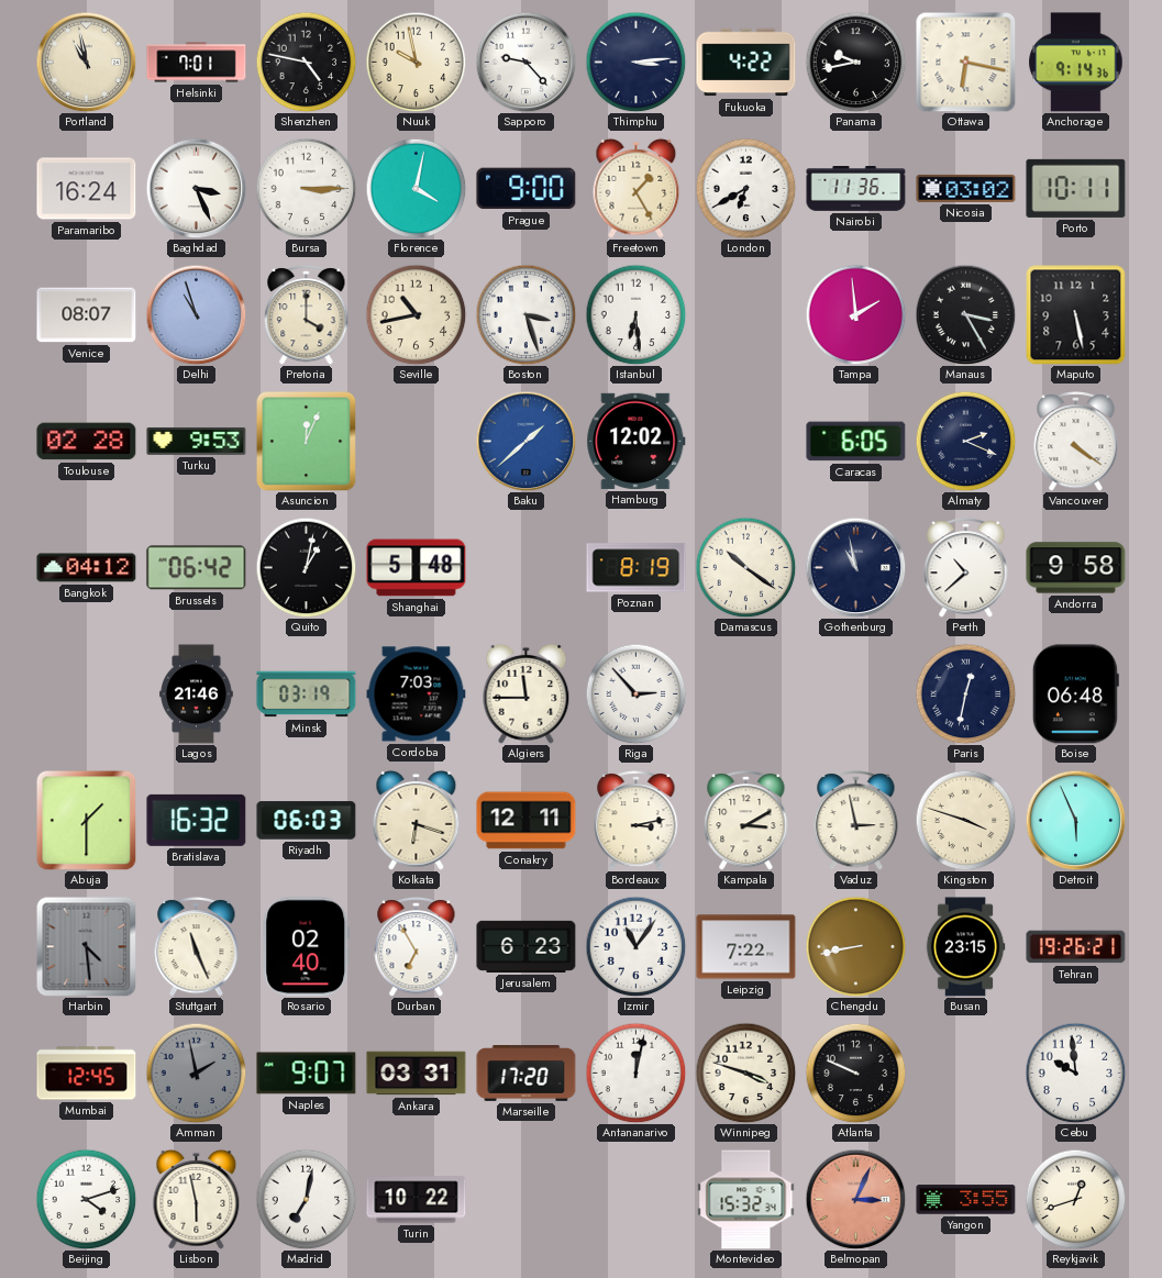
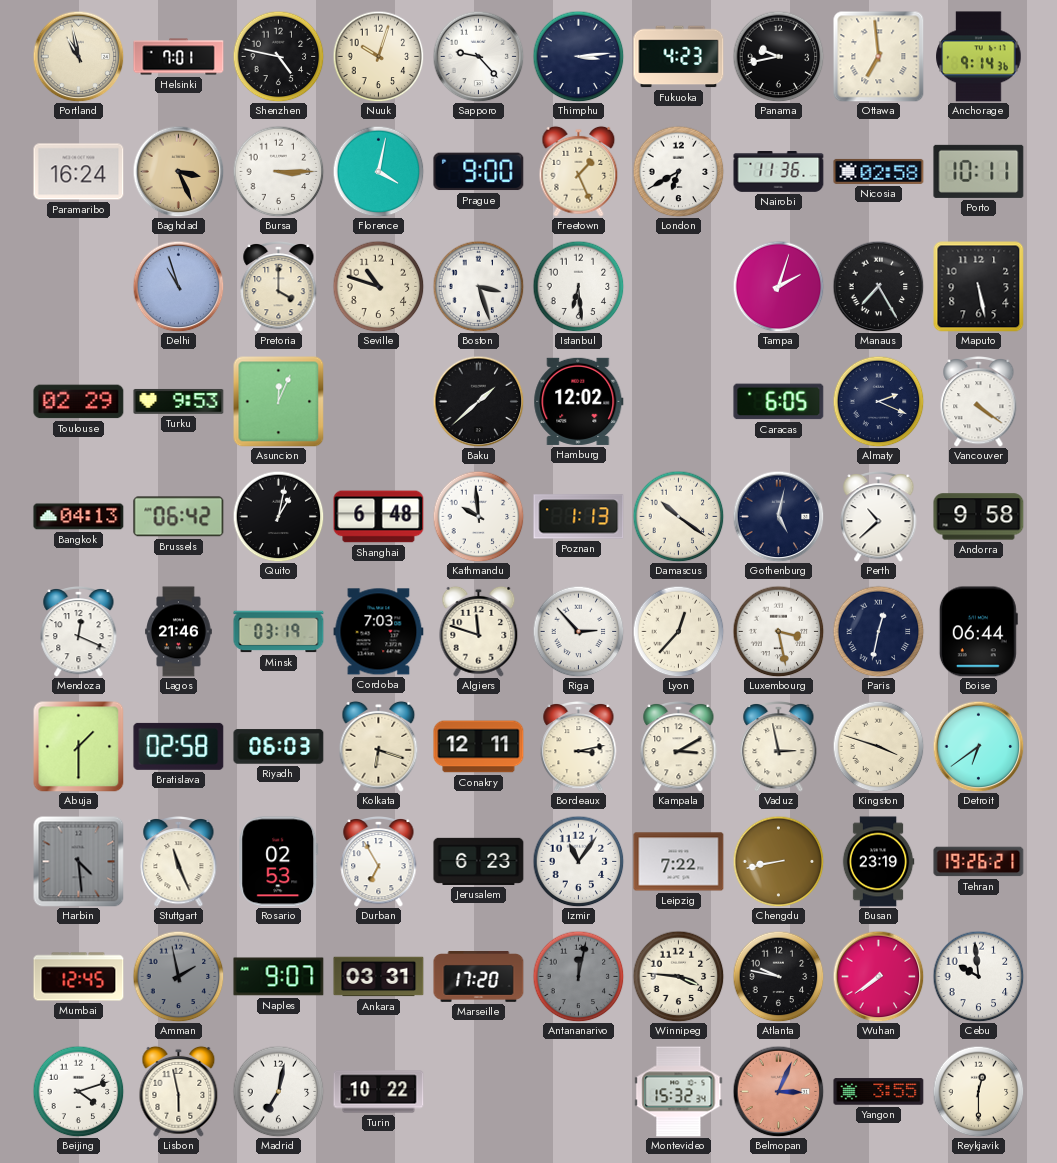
Nuuk: 9:58 -> 10:03 (378, 56)
Fukuoka: 4:22 -> 4:23 (679, 57)
Ottawa: 6:17 -> 6:59 (879, 57)
Baghdad dial: white -> champagne (178, 171)
Freetown: 1:25 -> 1:26 (579, 171)
Nicosia: 03:02 -> 02:58 (879, 171)
Venice: 08:07 -> none (87, 315)
Seville: 10:43 -> 10:48 (378, 286)
Tampa: 1:59 -> 2:03 (778, 286)
Manaus: 3:25 -> 7:25 (878, 286)
Toulouse: 02:28 -> 02:29 (79, 402)
Baku dial: blue -> black (478, 401)
Bangkok: 04:12 -> 04:13 (79, 517)
Shanghai: 5:48 -> 6:48 (379, 517)
Kathmandu: none -> 9:59 (478, 516)
Poznan: 8:19 -> 1:13 (579, 517)
Gothenburg: 10:58 -> 5:02 (778, 516)
Mendoza: none -> 12:19 (79, 631)
Algiers: 11:45 -> 11:48 (479, 631)
Lyon: none -> 12:37 (678, 631)
Luxembourg: none -> 3:28 (778, 631)
Boise: 06:48 -> 06:44 (978, 632)
Bratislava: 16:32 -> 02:58 (179, 746)
Detroit: 5:56 -> 6:39 (978, 746)
Rosario: 02:40 -> 02:53 (279, 862)
Busan: 23:15 -> 23:19 (878, 862)
Antananarivo dial: white -> grey (578, 976)
Winnipeg: 3:48 -> 3:46 (678, 976)
Atlanta: 9:49 -> 9:47 (778, 976)
Wuhan: none -> 7:39 (878, 976)
Reykjavik: 12:42 -> 12:30 (978, 1091)
